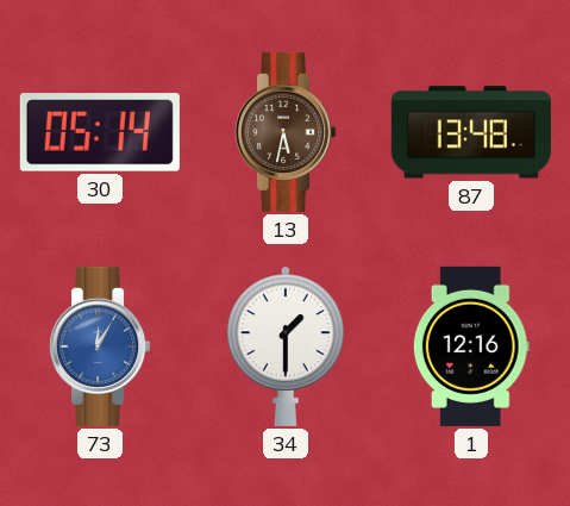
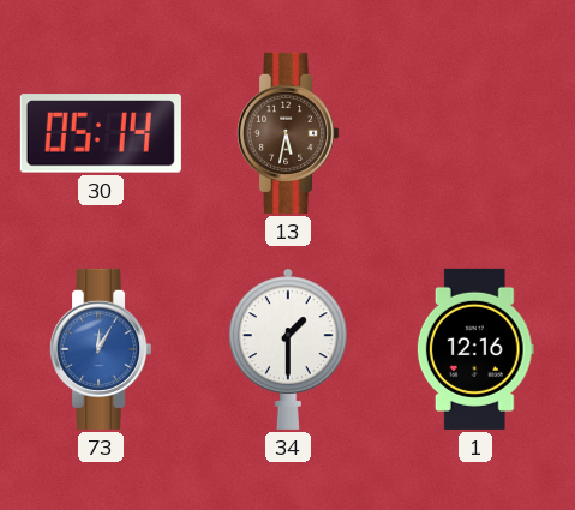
87: 13:48 -> none (471, 132)
